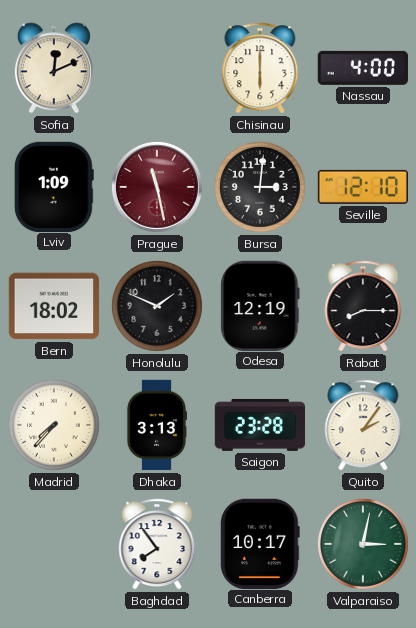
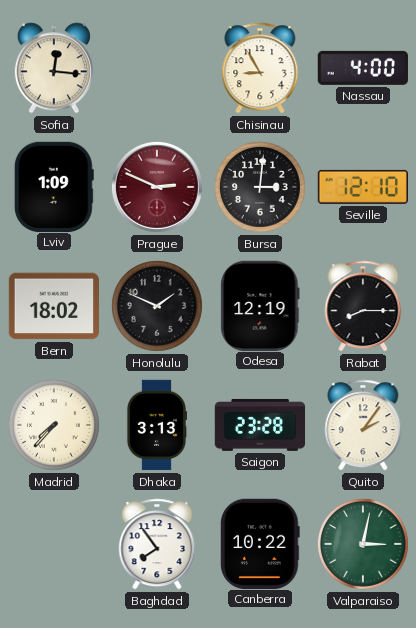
Sofia: 12:11 -> 12:16 (54, 68)
Chisinau: 6:00 -> 8:55 (260, 68)
Prague: 11:28 -> 2:49 (157, 187)
Canberra: 10:17 -> 10:22 (260, 543)
